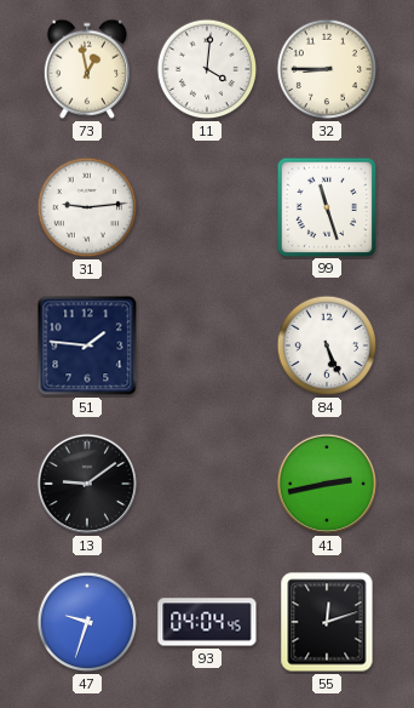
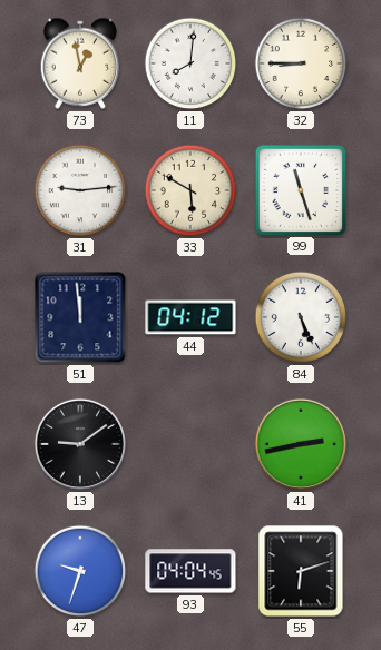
11: 4:01 -> 8:01 (190, 63)
33: none -> 5:50 (190, 190)
51: 1:46 -> 11:59 (80, 317)
44: none -> 04:12 (190, 317)
55: 12:12 -> 6:12 (301, 571)
